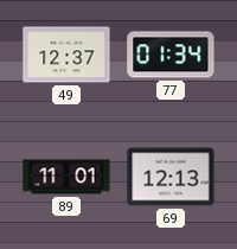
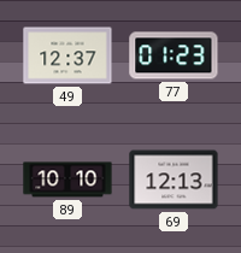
77: 01:34 -> 01:23 (174, 55)
89: 11:01 -> 10:10 (67, 180)
